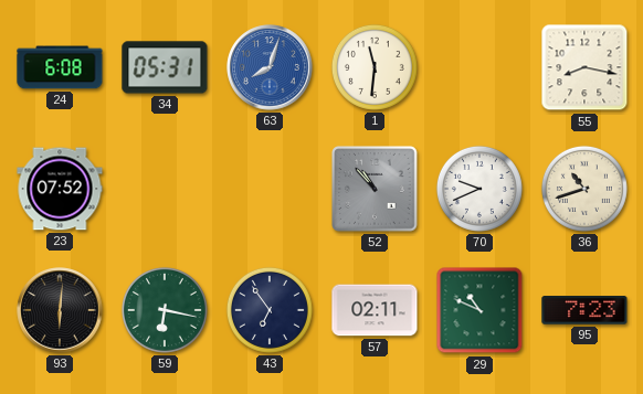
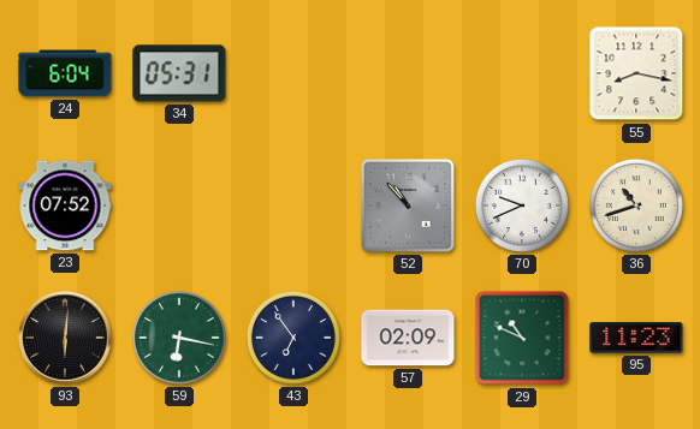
24: 6:08 -> 6:04 (65, 73)
63: 8:03 -> none (270, 67)
1: 11:31 -> none (375, 67)
57: 02:11 -> 02:09 (408, 338)
95: 7:23 -> 11:23 (636, 338)
